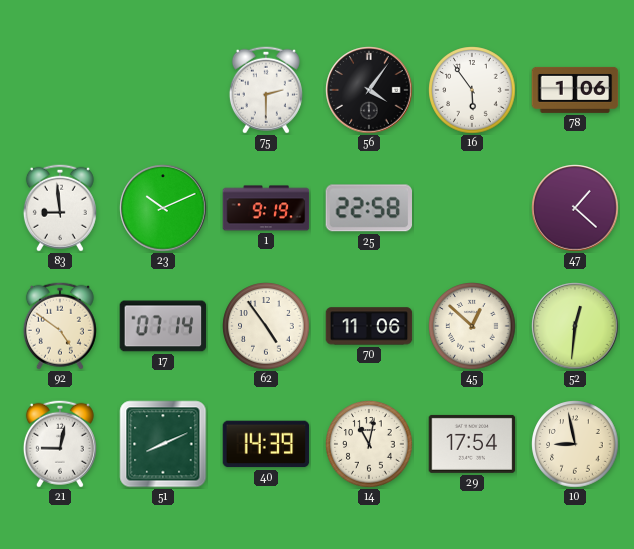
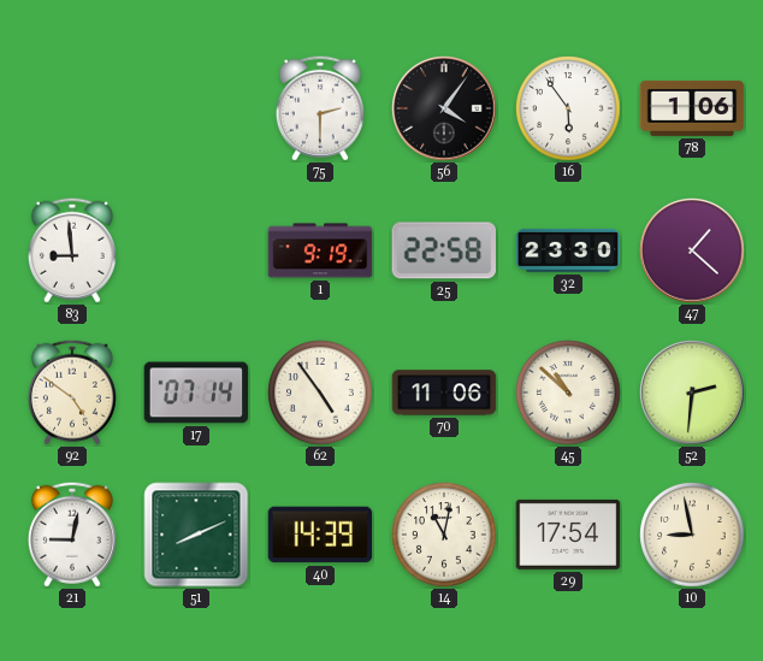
23: 10:11 -> none (163, 208)
32: none -> 23:30 (568, 250)
45: 12:52 -> 10:52 (568, 393)
52: 12:31 -> 2:31 (692, 393)
